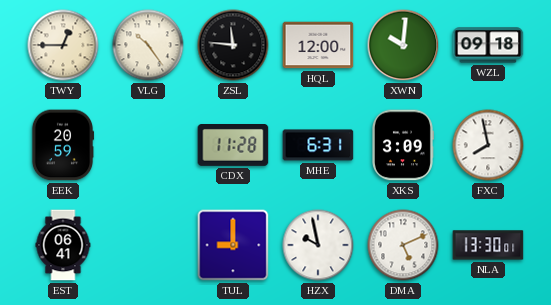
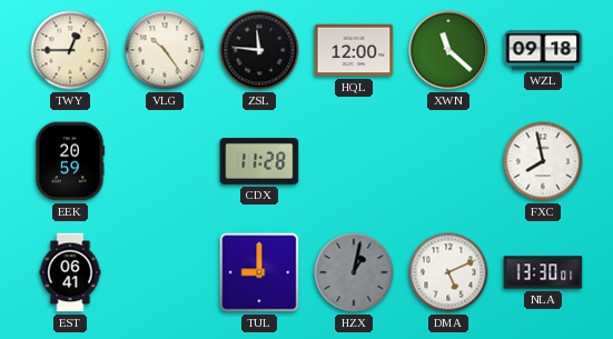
XWN: 10:01 -> 11:22 (448, 50)
MHE: 6:31 -> none (318, 145)
XKS: 3:09 -> none (403, 145)
HZX: 9:58 -> 1:02 (354, 272)
HZX dial: white -> grey (354, 272)
